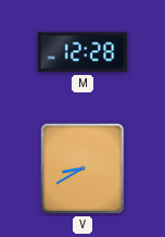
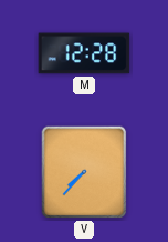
V: 8:40 -> 7:37 (84, 172)
